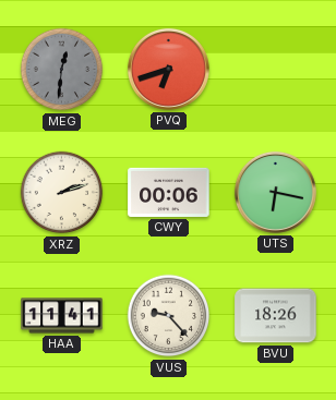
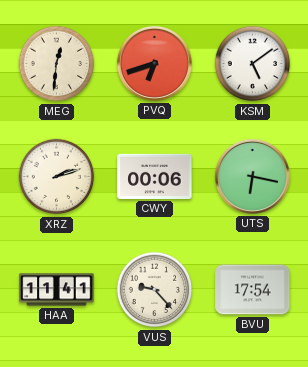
MEG dial: grey -> cream (57, 64)
KSM: none -> 5:09 (253, 64)
BVU: 18:26 -> 17:54 (253, 290)
